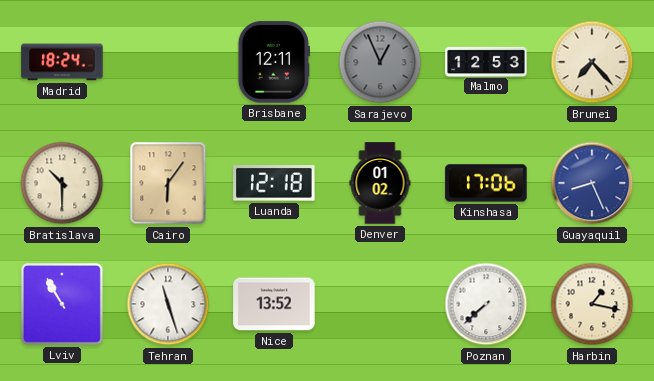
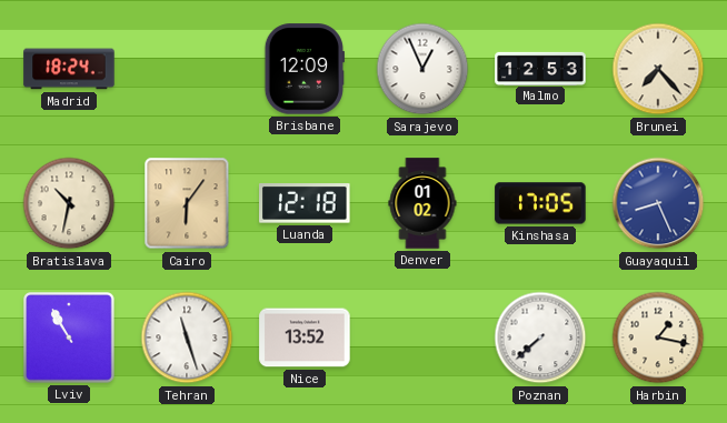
Brisbane: 12:11 -> 12:09 (305, 69)
Sarajevo dial: grey -> white (422, 69)
Bratislava: 10:30 -> 10:32 (69, 203)
Kinshasa: 17:06 -> 17:05 (540, 203)
